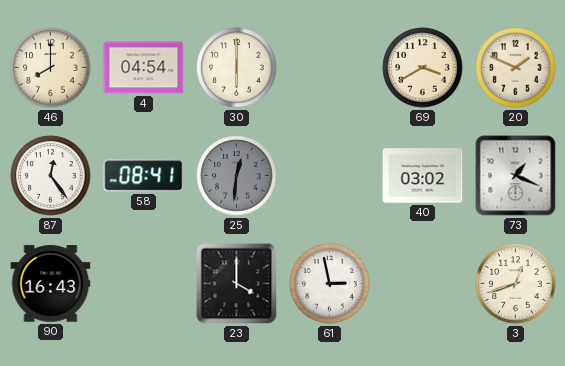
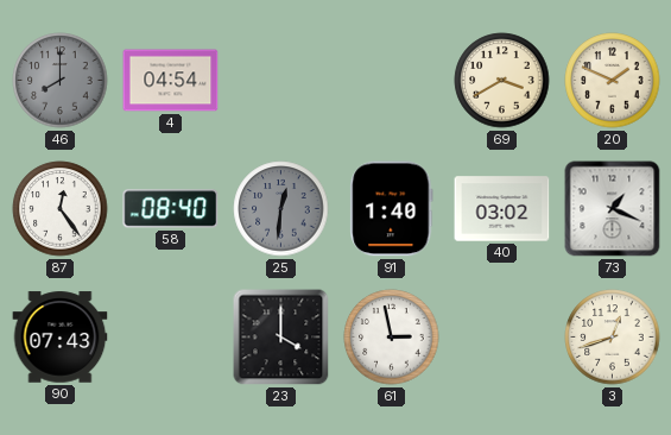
46 dial: cream -> grey (61, 81)
30: 6:00 -> none (237, 68)
58: 08:41 -> 08:40 (171, 209)
91: none -> 1:40 (392, 209)
90: 16:43 -> 07:43 (61, 338)
